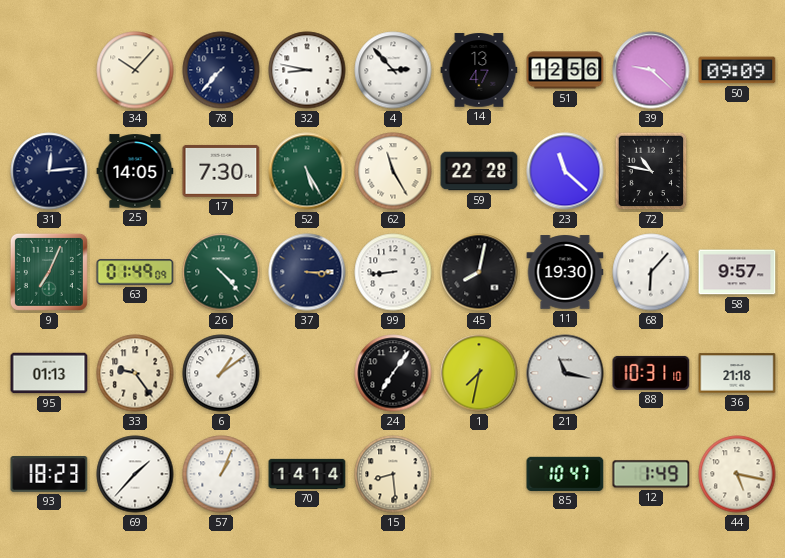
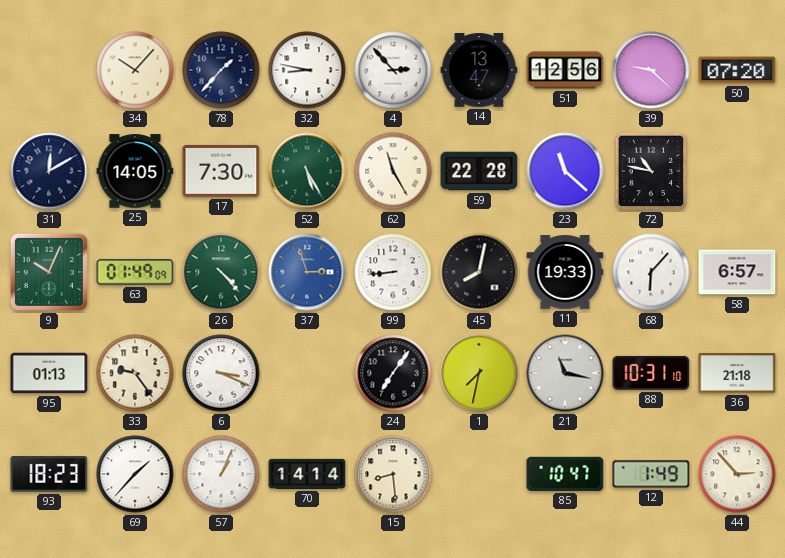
78: 7:37 -> 1:37 (221, 70)
50: 09:09 -> 07:20 (737, 70)
31: 12:14 -> 12:10 (49, 171)
9: 7:04 -> 10:04 (49, 272)
37: 3:15 -> 2:57 (307, 272)
37 dial: navy -> blue (307, 272)
11: 19:30 -> 19:33 (565, 272)
58: 9:57 -> 6:57 (737, 272)
6: 1:09 -> 3:19 (221, 373)
44: 5:17 -> 2:53 (737, 474)
